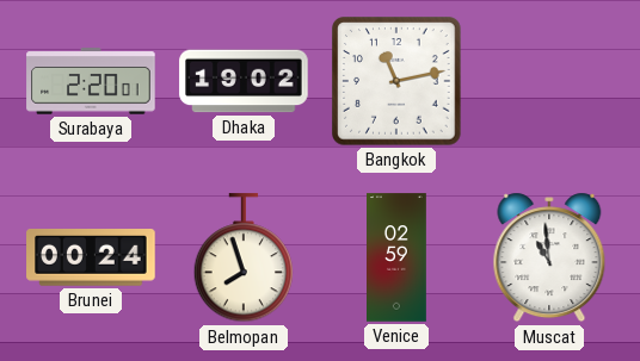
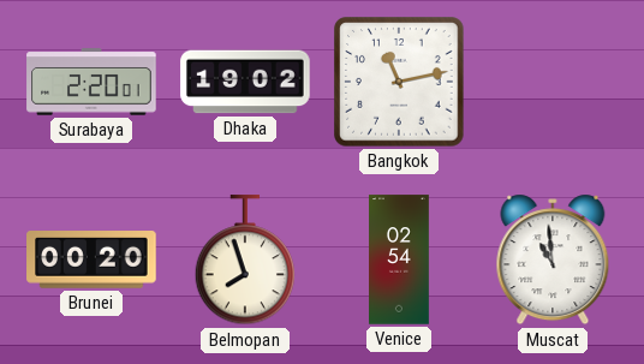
Brunei: 00:24 -> 00:20 (91, 261)
Venice: 02:59 -> 02:54 (400, 259)
